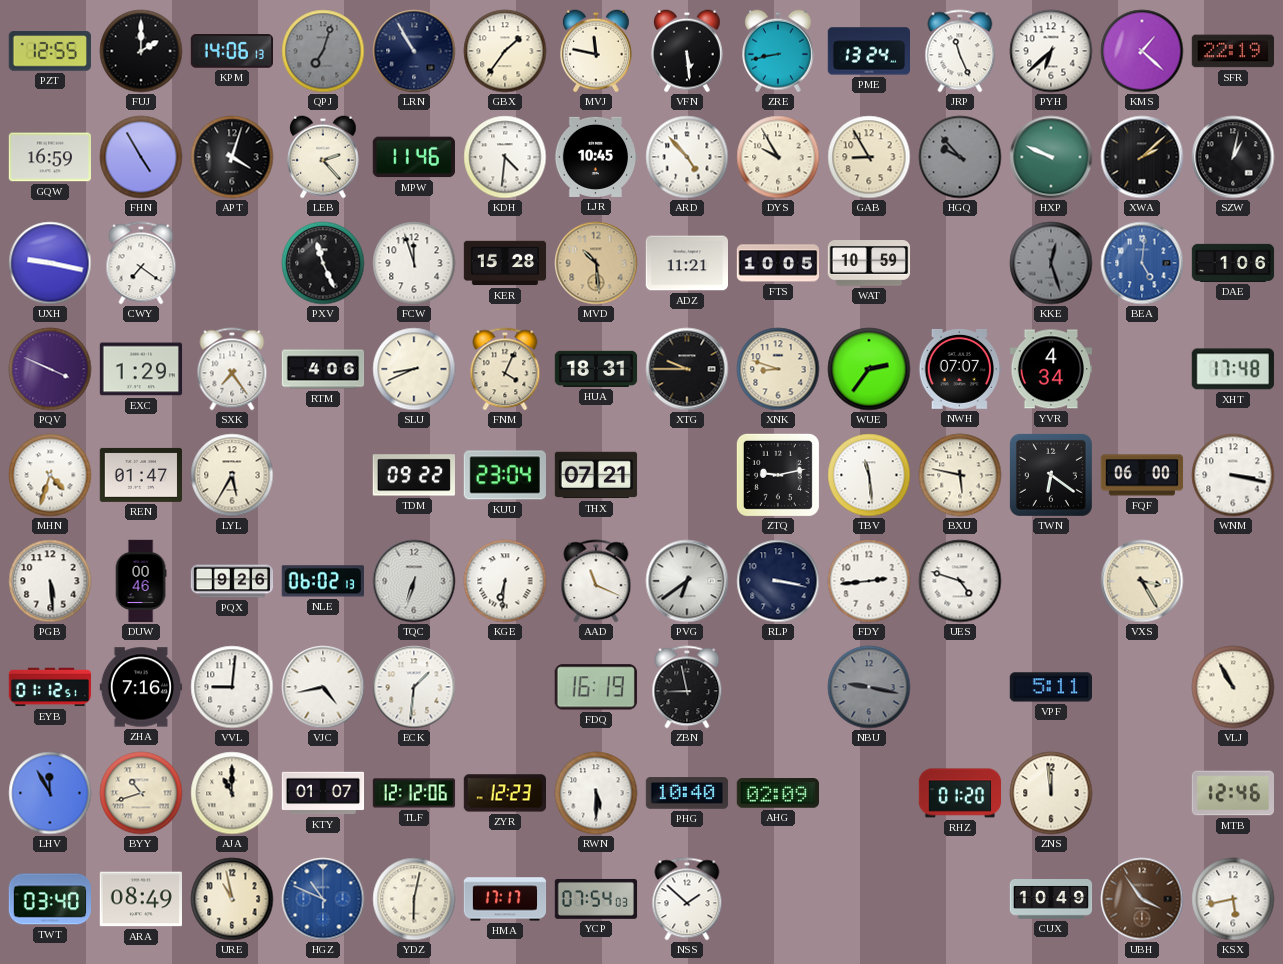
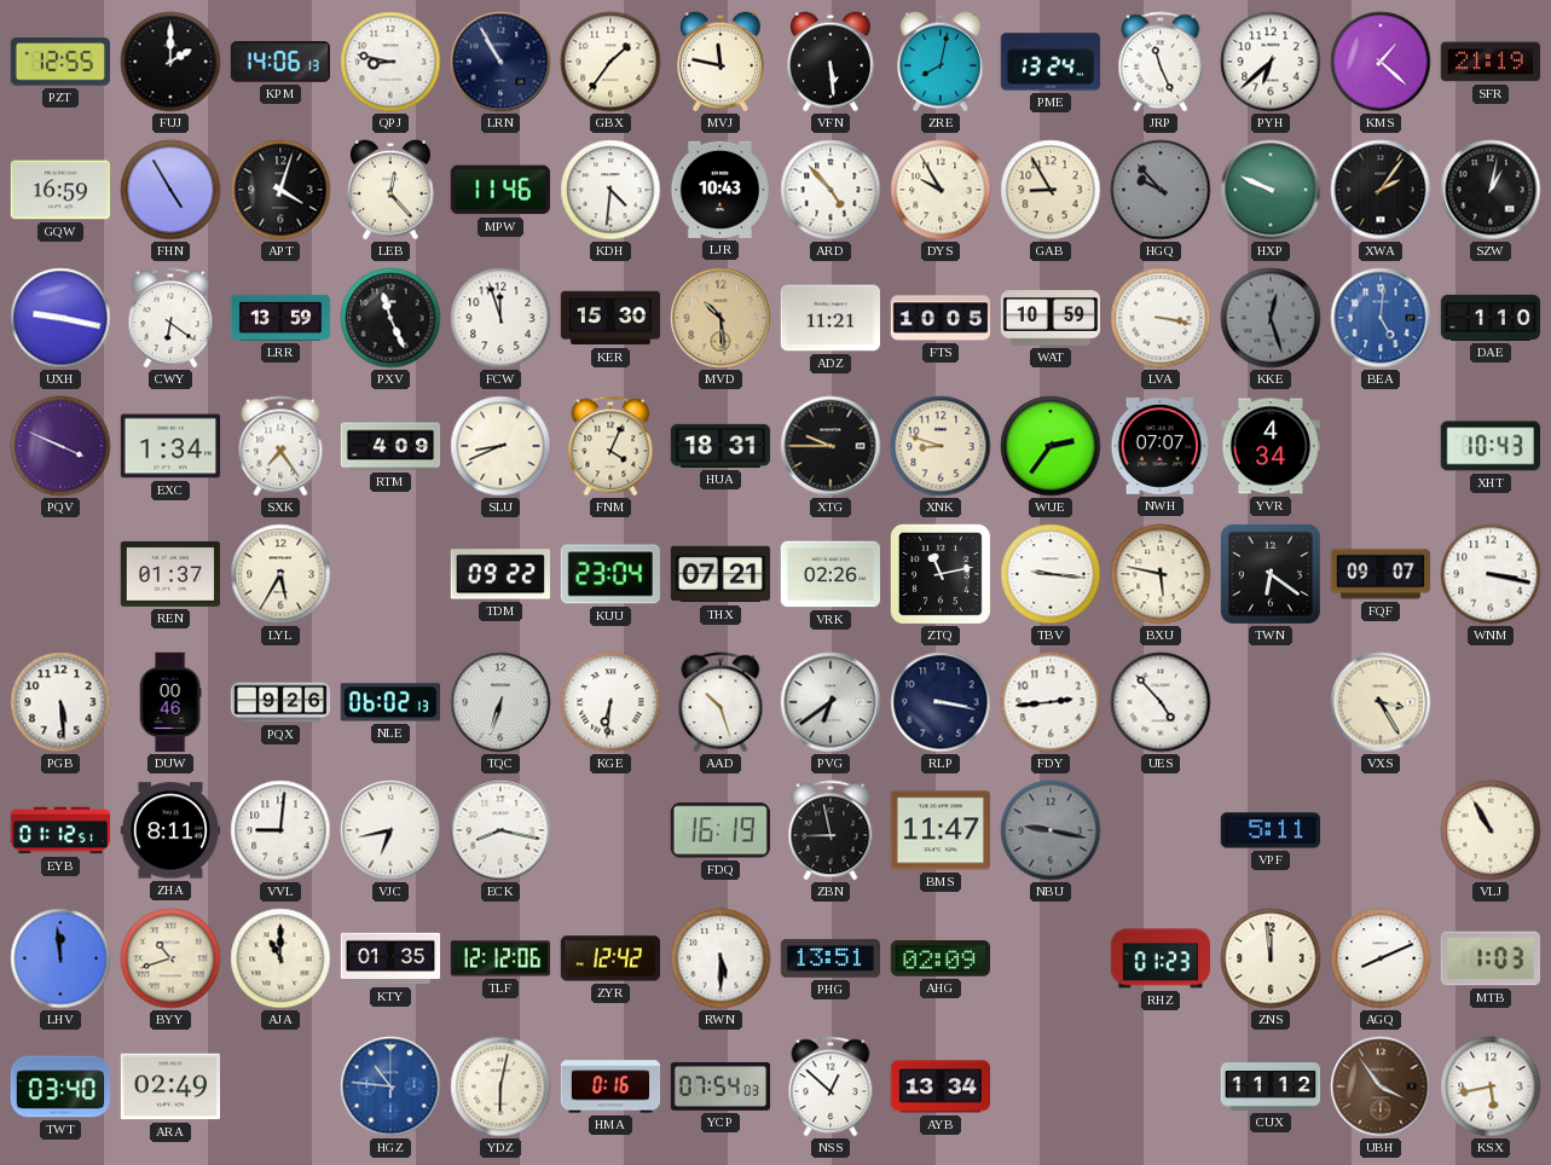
QPJ: 7:03 -> 8:47 (390, 62)
QPJ dial: grey -> white (390, 62)
ZRE: 8:43 -> 8:02 (942, 62)
SFR: 22:19 -> 21:19 (1489, 62)
LEB: 2:23 -> 12:23 (392, 190)
LJR: 10:45 -> 10:43 (719, 190)
XWA: 2:08 -> 2:06 (1381, 190)
CWY: 7:21 -> 6:21 (170, 318)
LRR: none -> 13:59 (280, 318)
KER: 15:28 -> 15:30 (610, 318)
LVA: none -> 3:17 (1161, 318)
DAE: 1:06 -> 1:10 (1491, 318)
EXC: 1:29 -> 1:34 (170, 446)
RTM: 4:06 -> 4:09 (390, 446)
XHT: 17:48 -> 10:43 (1491, 446)
MHN: 4:33 -> none (50, 475)
REN: 01:47 -> 01:37 (170, 574)
VRK: none -> 02:26 (831, 574)
ZTQ: 9:13 -> 11:13 (941, 574)
TBV: 11:29 -> 9:16 (1051, 574)
FQF: 06:00 -> 09:07 (1381, 574)
AAD: 11:19 -> 10:27 (720, 702)
UES: 4:48 -> 4:53 (1161, 702)
ZHA: 7:16 -> 8:11 (170, 830)
VJC: 4:43 -> 6:43 (390, 830)
ECK: 1:31 -> 8:17 (500, 830)
BMS: none -> 11:47 (939, 830)
LHV: 11:55 -> 11:59 (60, 958)
KTY: 01:07 -> 01:35 (390, 958)
ZYR: 12:23 -> 12:42 (610, 958)
PHG: 10:40 -> 13:51 (831, 958)
RHZ: 01:20 -> 01:23 (1161, 958)
AGQ: none -> 8:11 (1381, 958)
MTB: 12:46 -> 1:03 (1489, 958)
ARA: 08:49 -> 02:49 (169, 1086)
URE: 10:58 -> none (232, 899)
HGZ: 10:49 -> 10:46 (390, 1086)
HMA: 17:17 -> 0:16 (610, 1086)
NSS: 1:52 -> 12:52 (831, 1086)
AYB: none -> 13:34 (939, 1086)
CUX: 10:49 -> 11:12 (1271, 1088)
